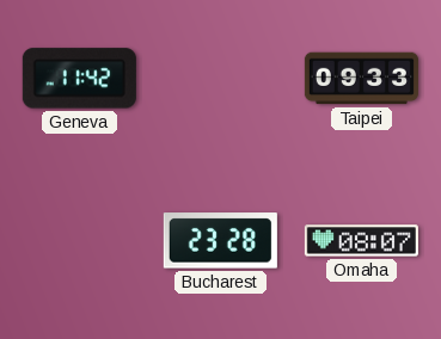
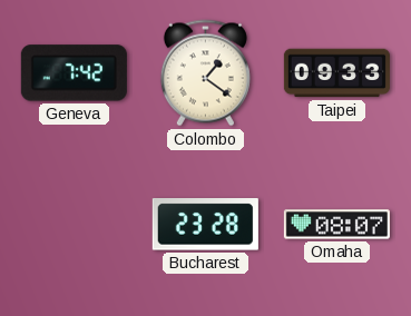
Geneva: 11:42 -> 7:42 (74, 73)
Colombo: none -> 1:21 (205, 73)
